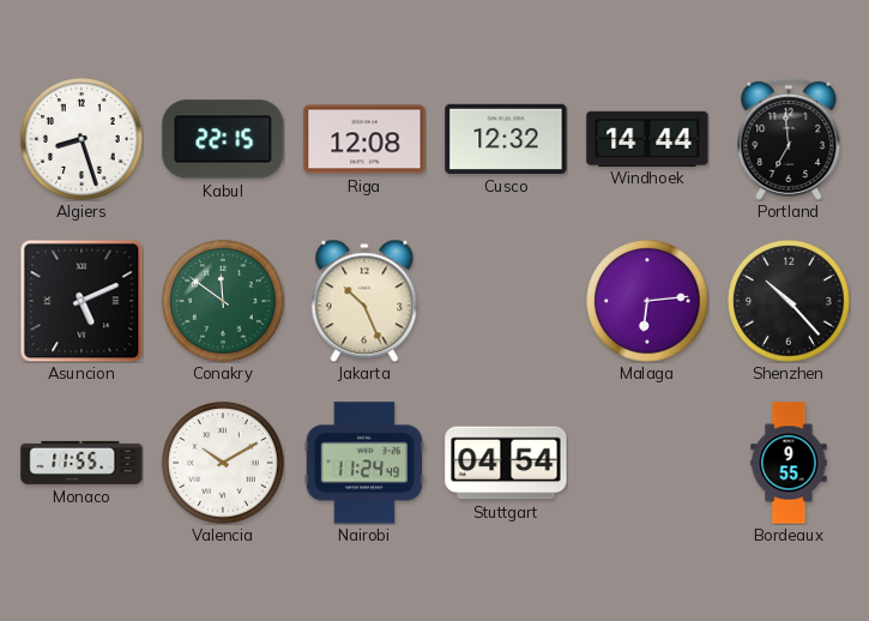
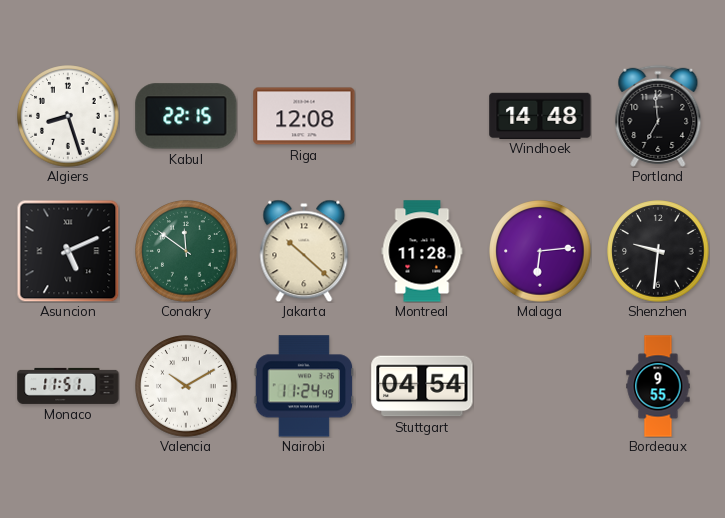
Cusco: 12:32 -> none (506, 139)
Windhoek: 14:44 -> 14:48 (540, 115)
Jakarta: 10:26 -> 10:22 (304, 251)
Montreal: none -> 11:28 (422, 251)
Shenzhen: 10:23 -> 9:31 (658, 251)
Monaco: 11:55 -> 11:51 (68, 386)
